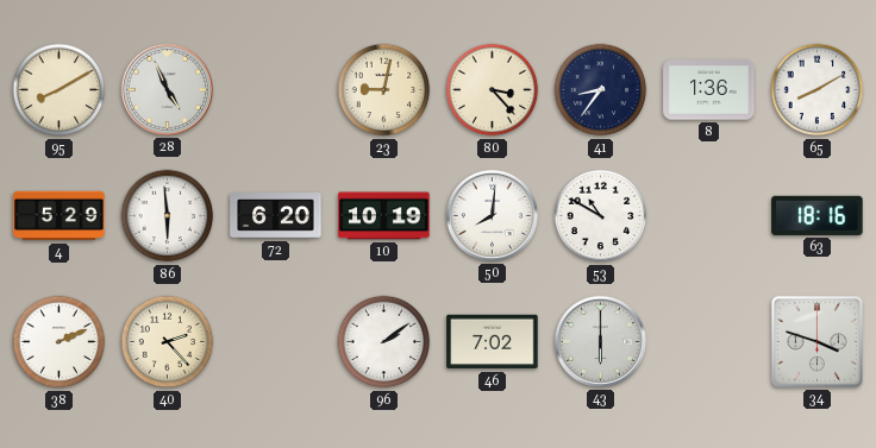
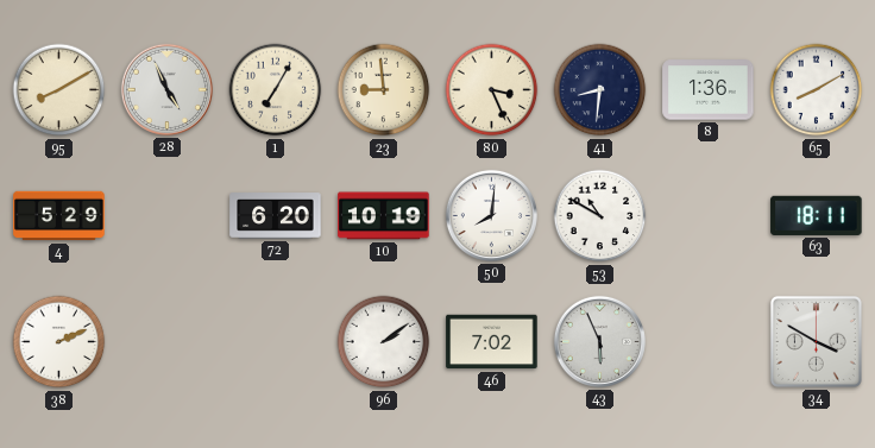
1: none -> 7:05 (276, 90)
23: 9:02 -> 8:59 (384, 90)
80: 3:23 -> 3:26 (492, 90)
41: 8:36 -> 8:31 (600, 90)
86: 5:59 -> none (168, 216)
63: 18:16 -> 18:11 (817, 215)
40: 2:23 -> none (168, 342)
43: 6:00 -> 5:56 (599, 341)
34: 3:48 -> 3:50 (816, 341)
